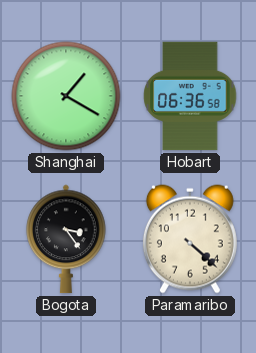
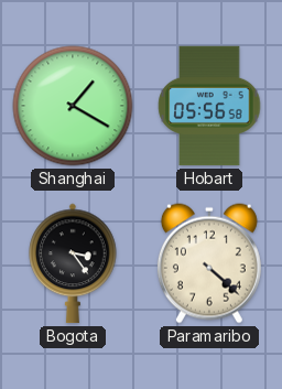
Hobart: 06:36 -> 05:56 (209, 106)
